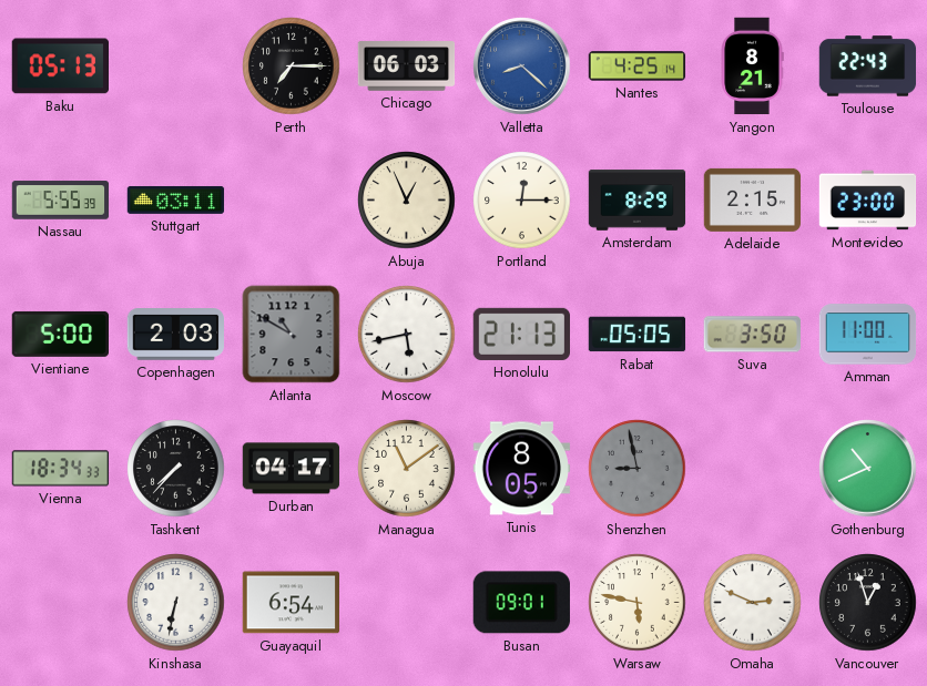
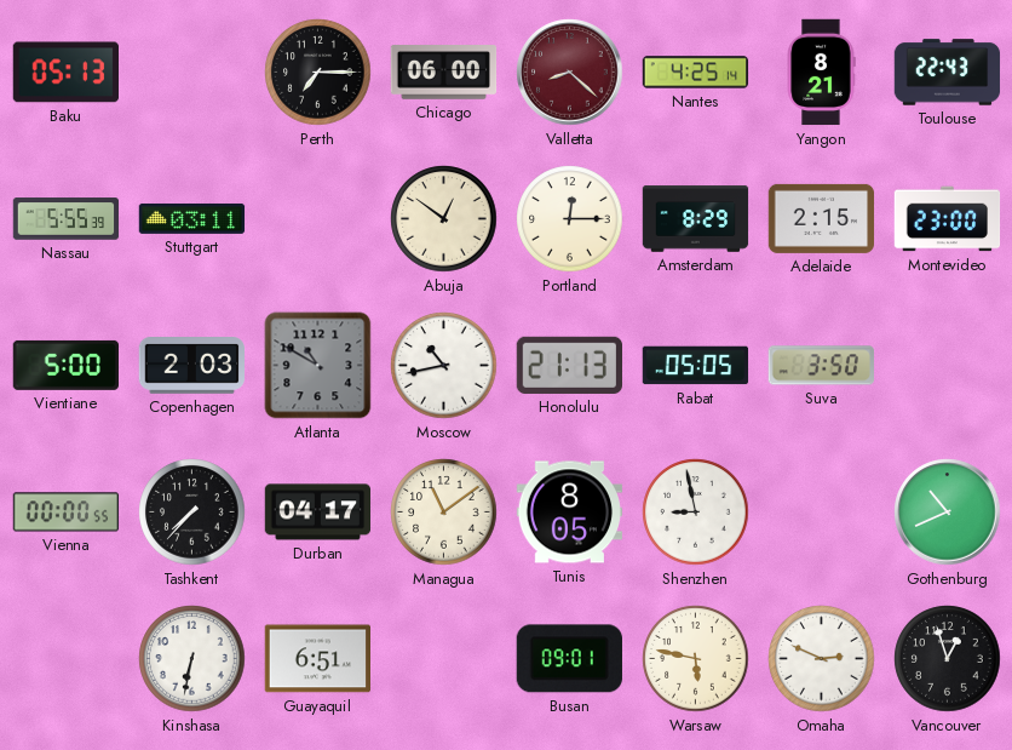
Chicago: 06:03 -> 06:00 (444, 73)
Valletta dial: blue -> burgundy (570, 73)
Abuja: 12:56 -> 12:51 (444, 219)
Moscow: 5:43 -> 10:43 (444, 366)
Amman: 11:00 -> none (868, 335)
Vienna: 18:34 -> 00:00 (67, 513)
Shenzhen dial: grey -> white (696, 513)
Guayaquil: 6:54 -> 6:51 (318, 659)
